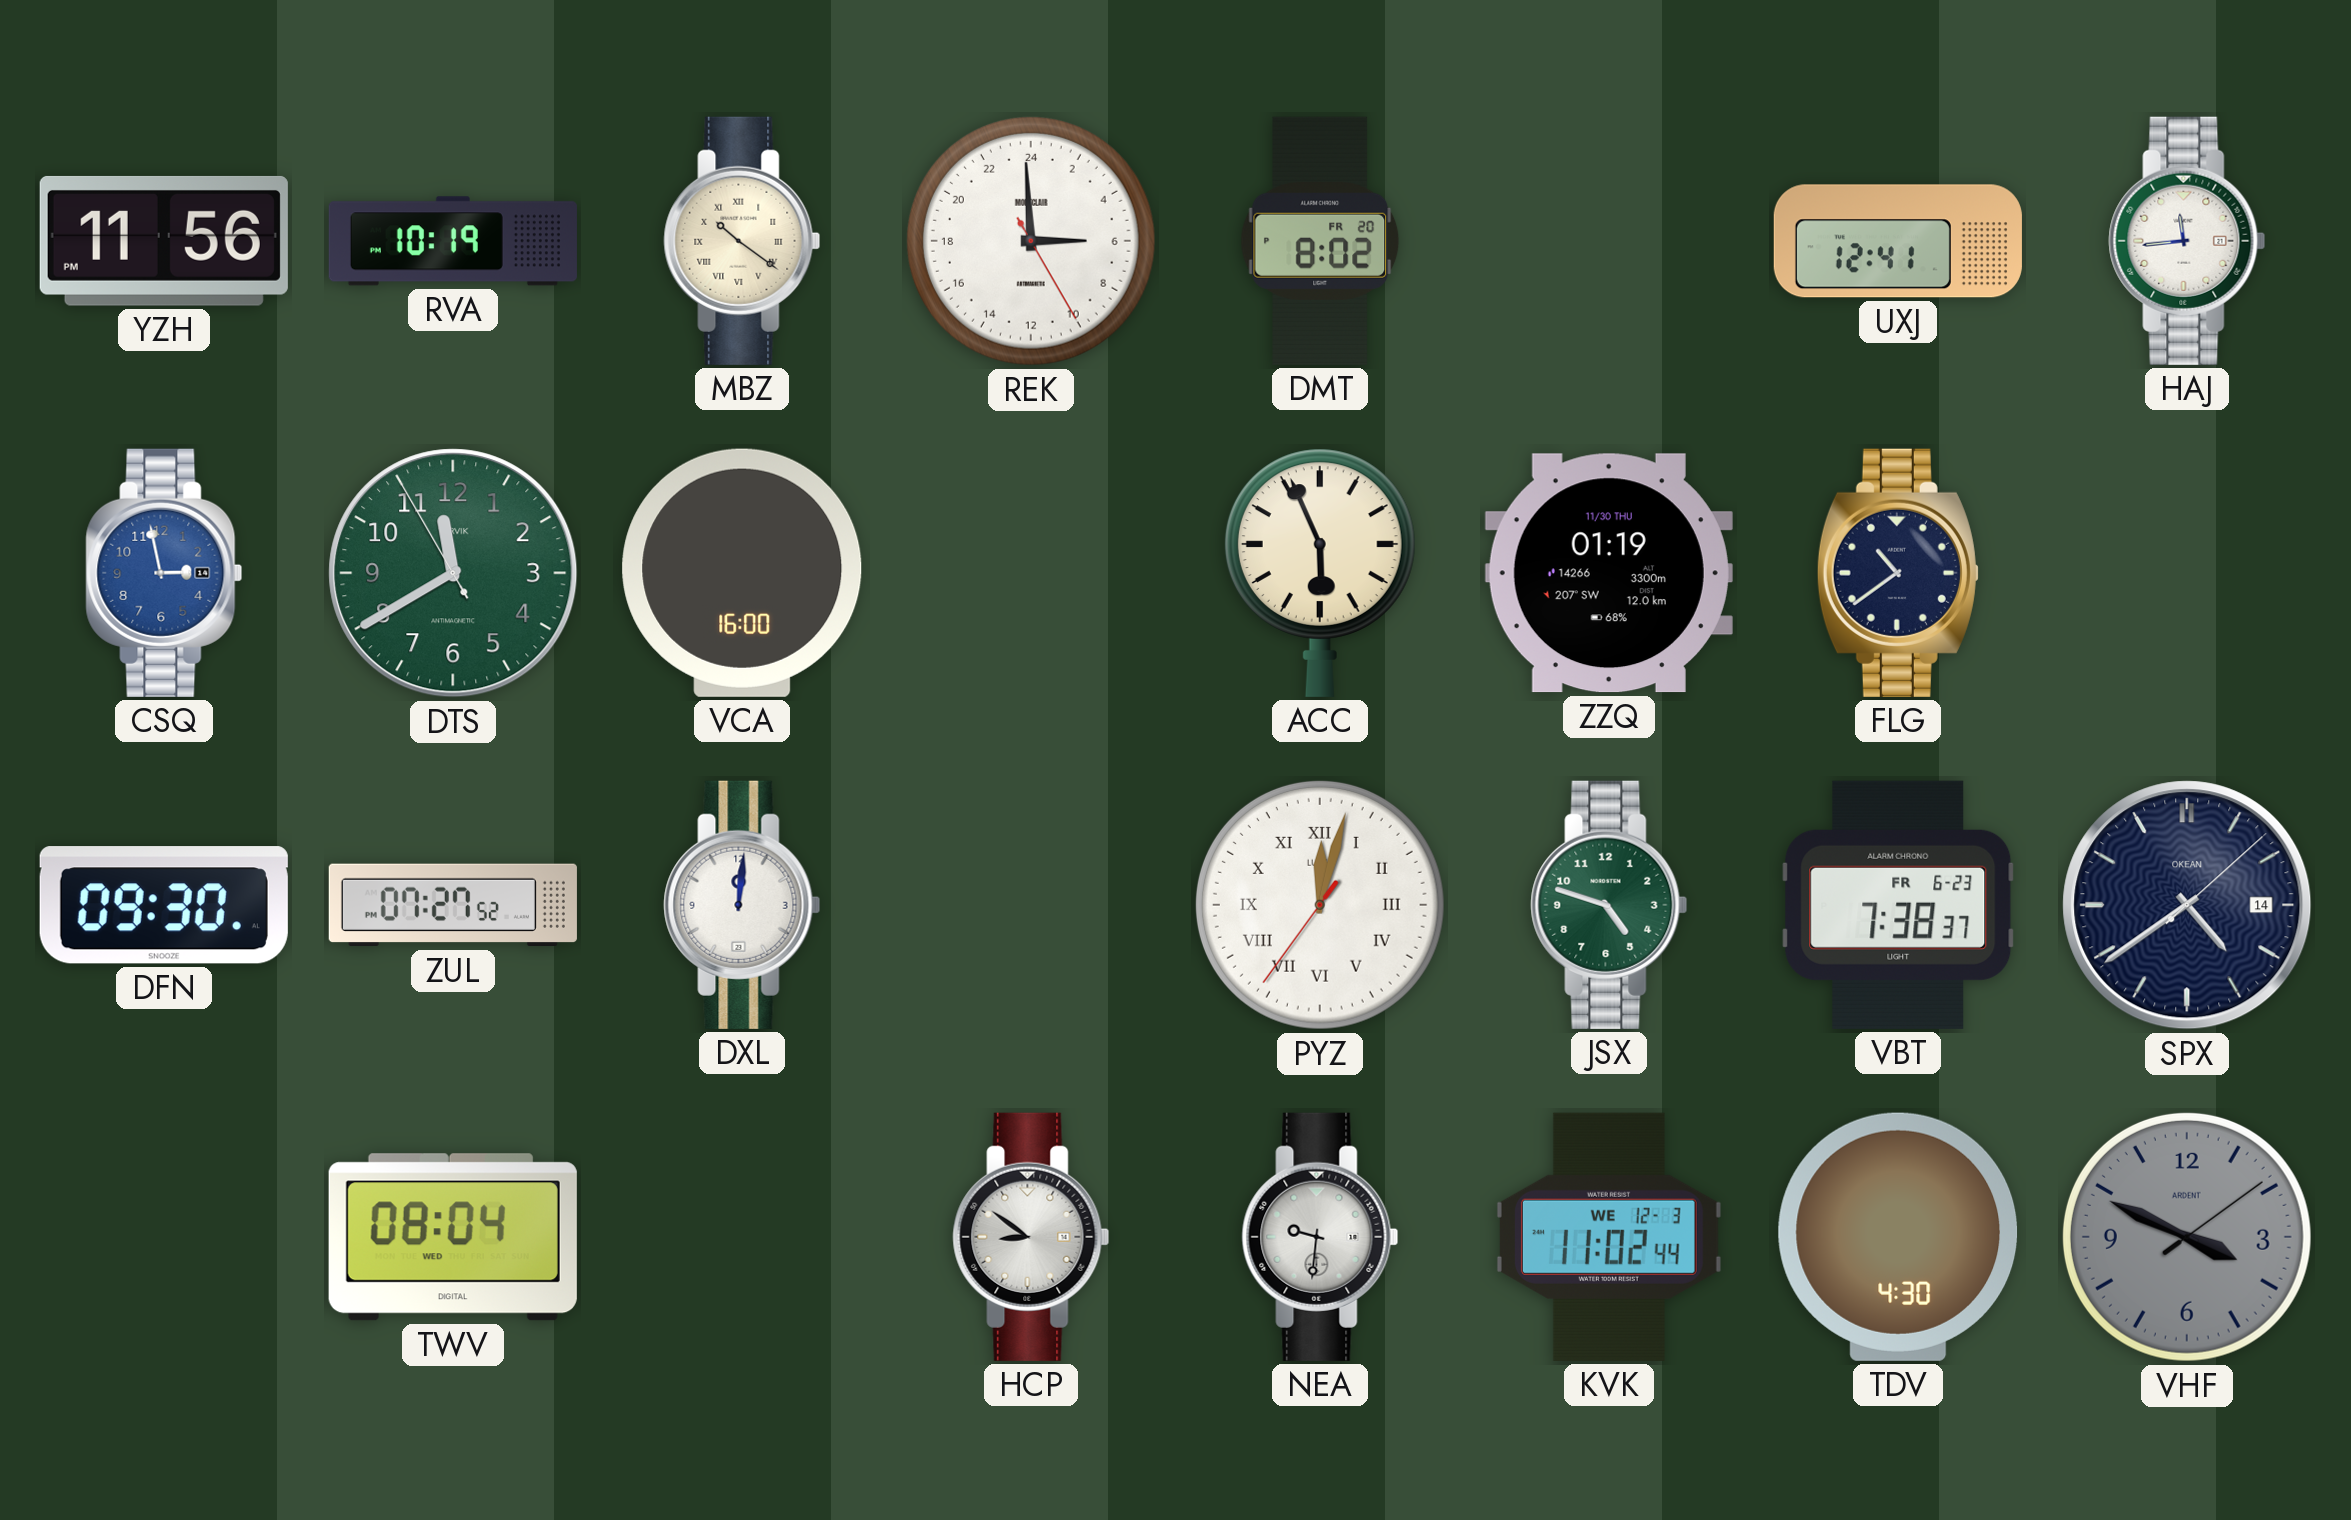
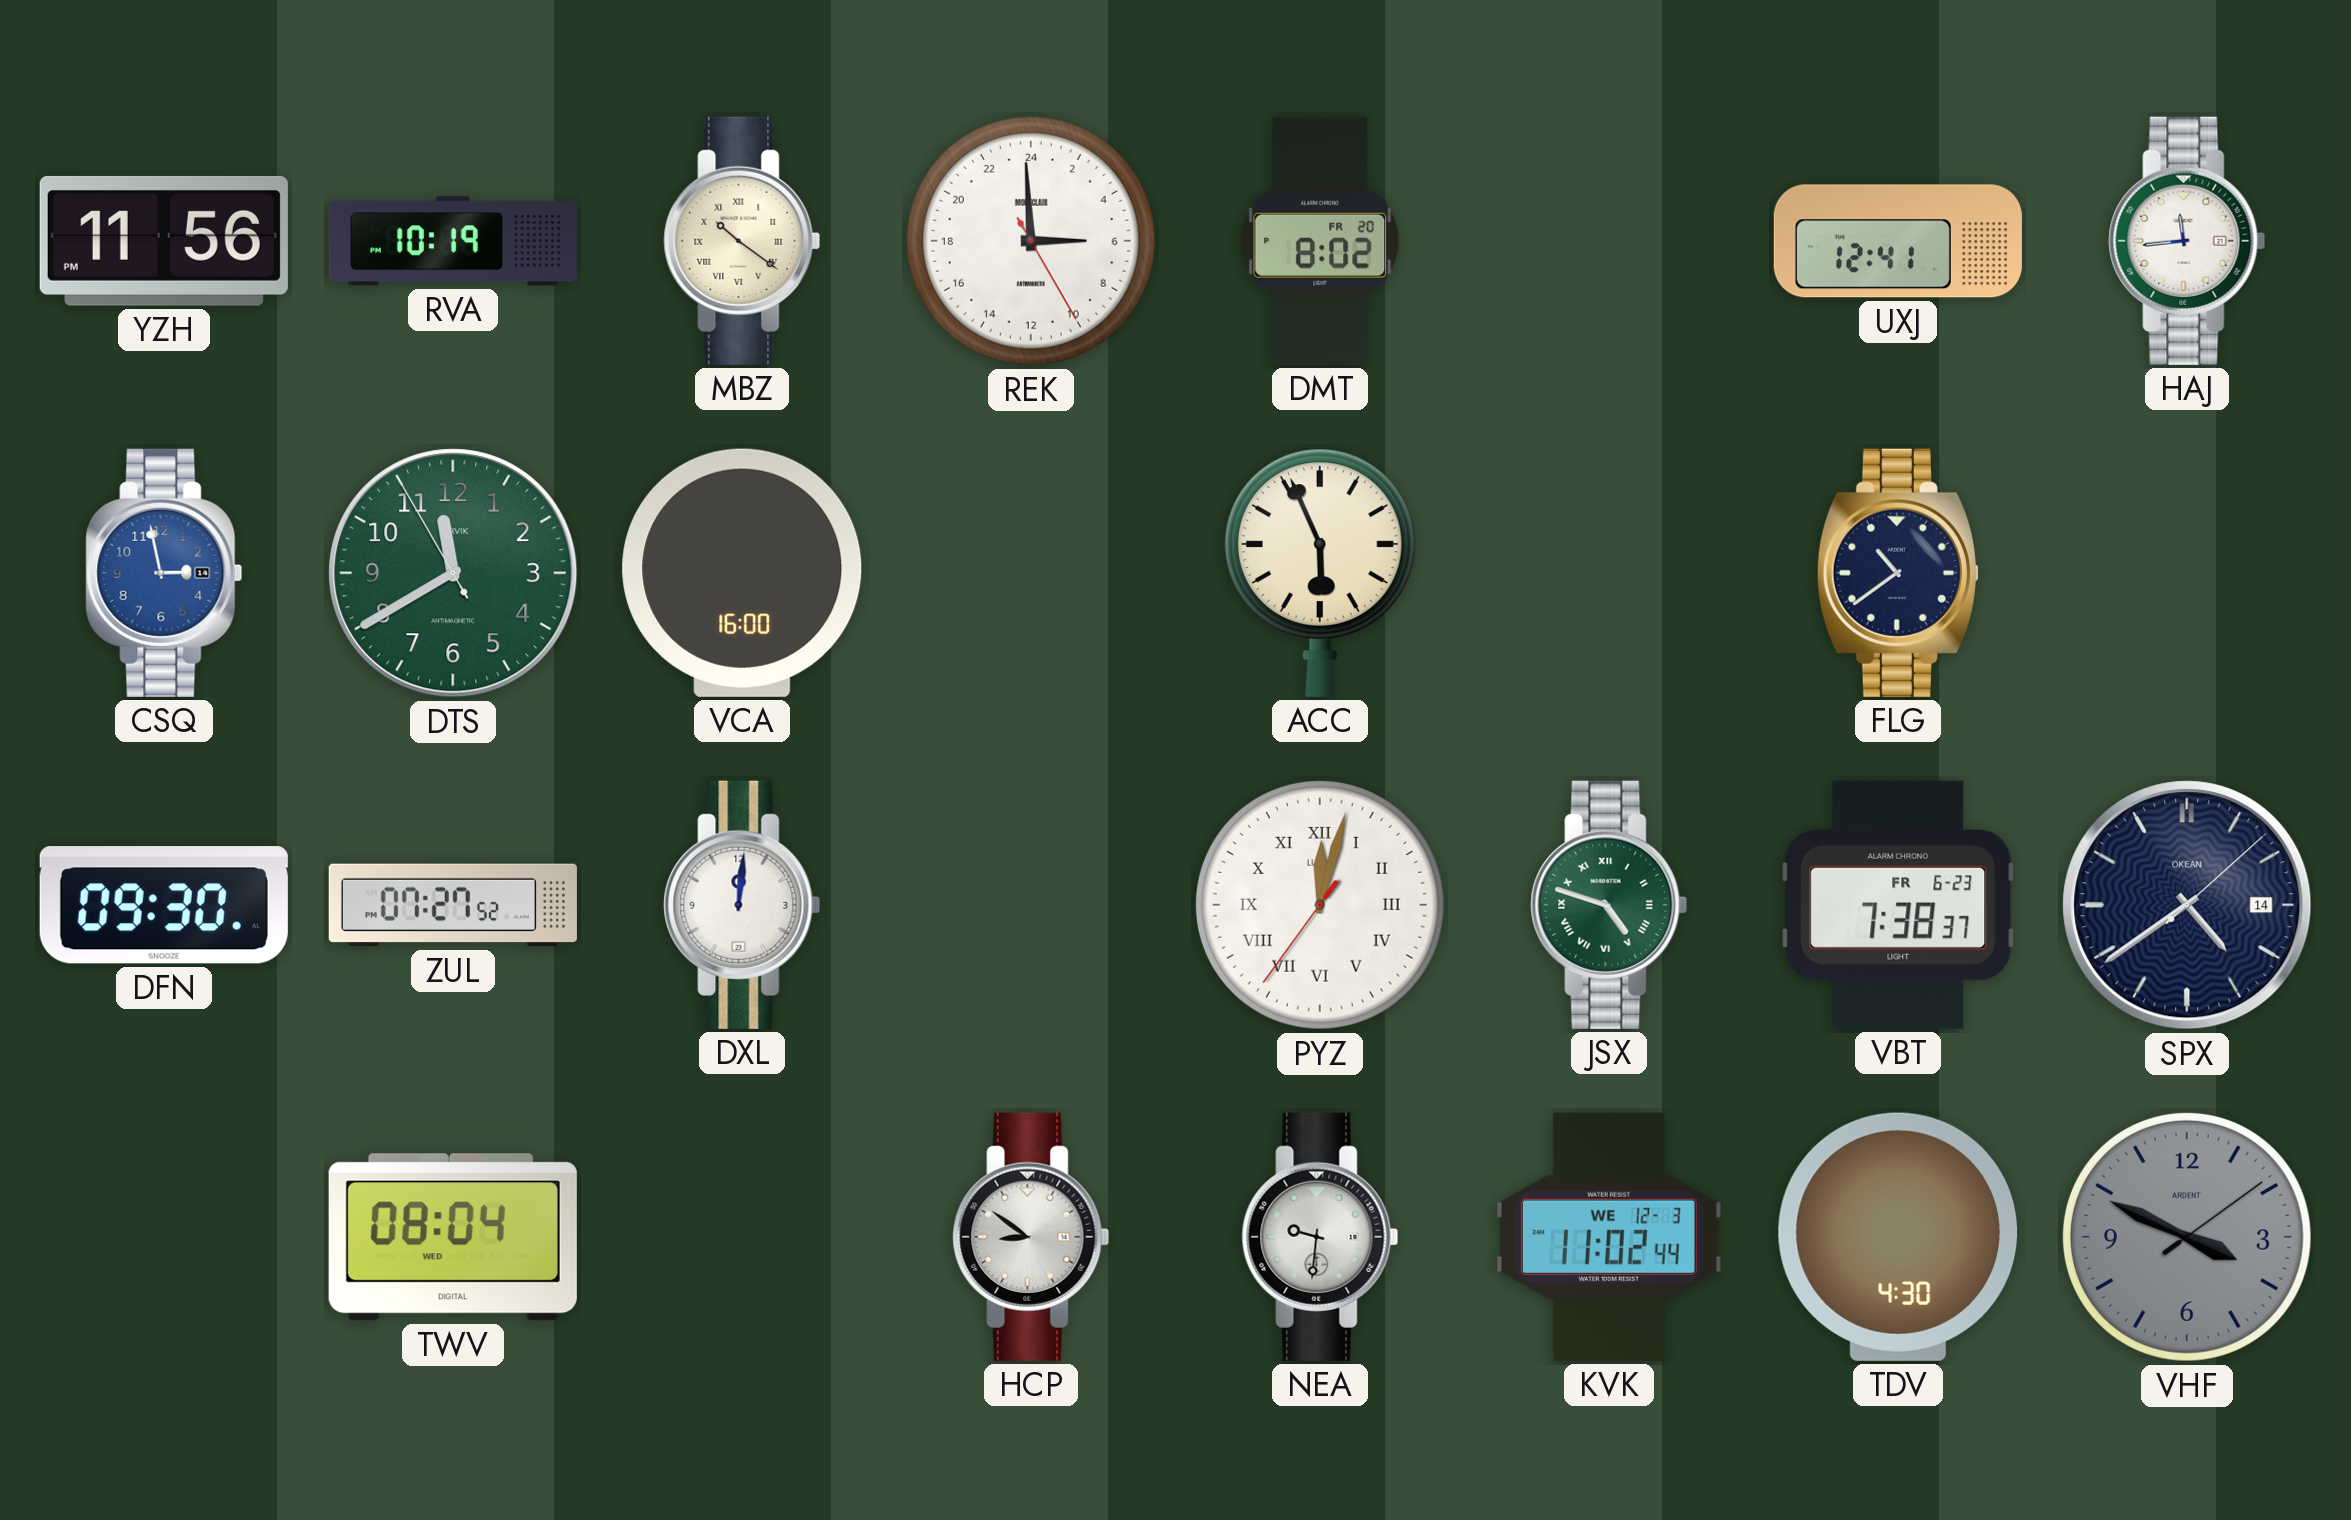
ZZQ: 01:19 -> none (1609, 573)
JSX numerals: Arabic -> Roman (1609, 905)
